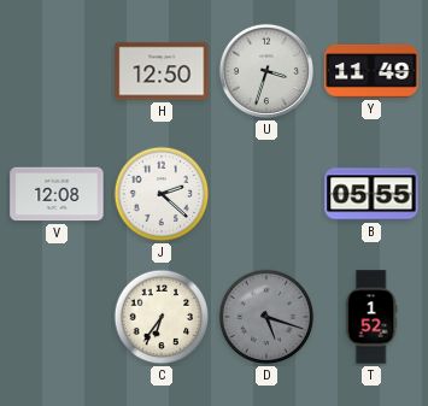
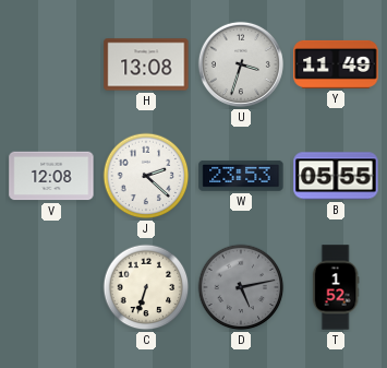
H: 12:50 -> 13:08 (146, 64)
W: none -> 23:53 (241, 176)
C: 6:36 -> 6:33 (146, 287)
D: 5:18 -> 5:13 (241, 287)
